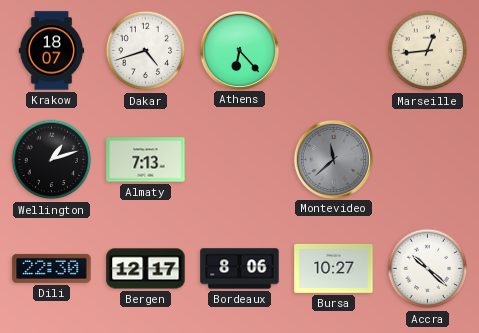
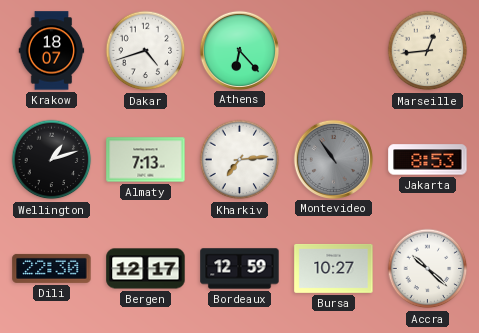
Kharkiv: none -> 7:14 (240, 160)
Montevideo: 11:38 -> 10:54 (333, 159)
Jakarta: none -> 8:53 (428, 160)
Bordeaux: 8:06 -> 12:59 (240, 269)
